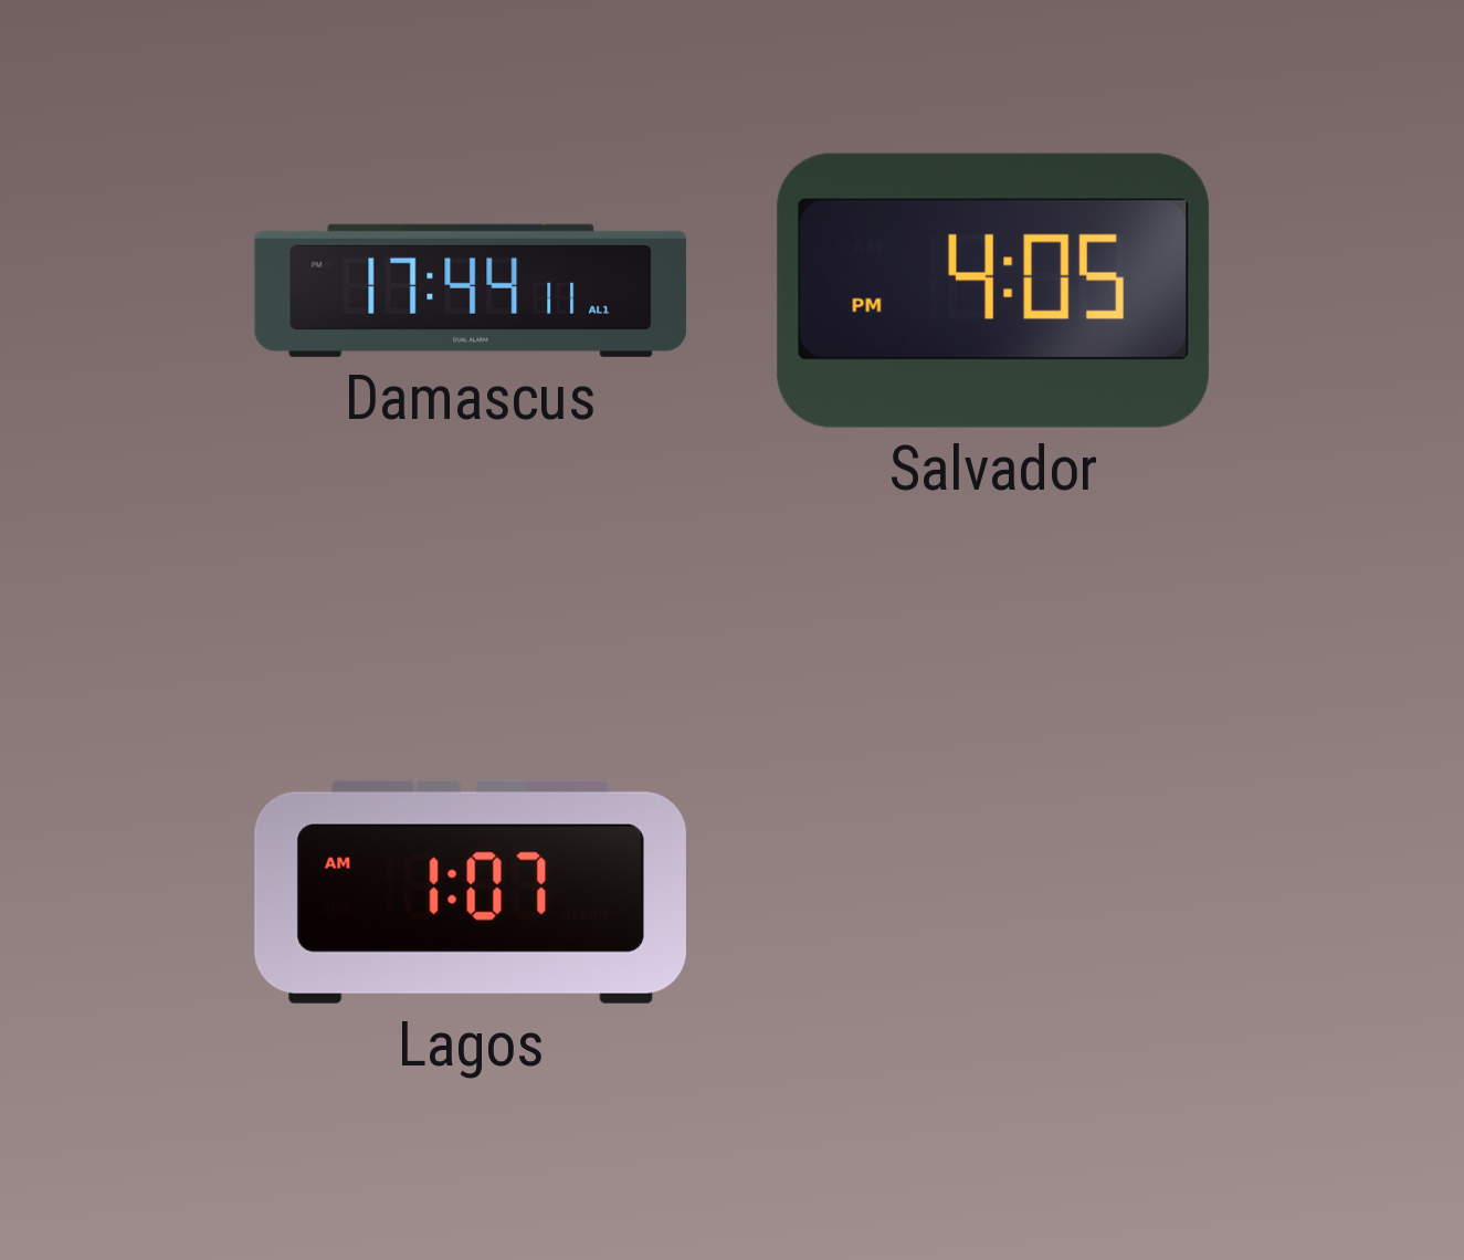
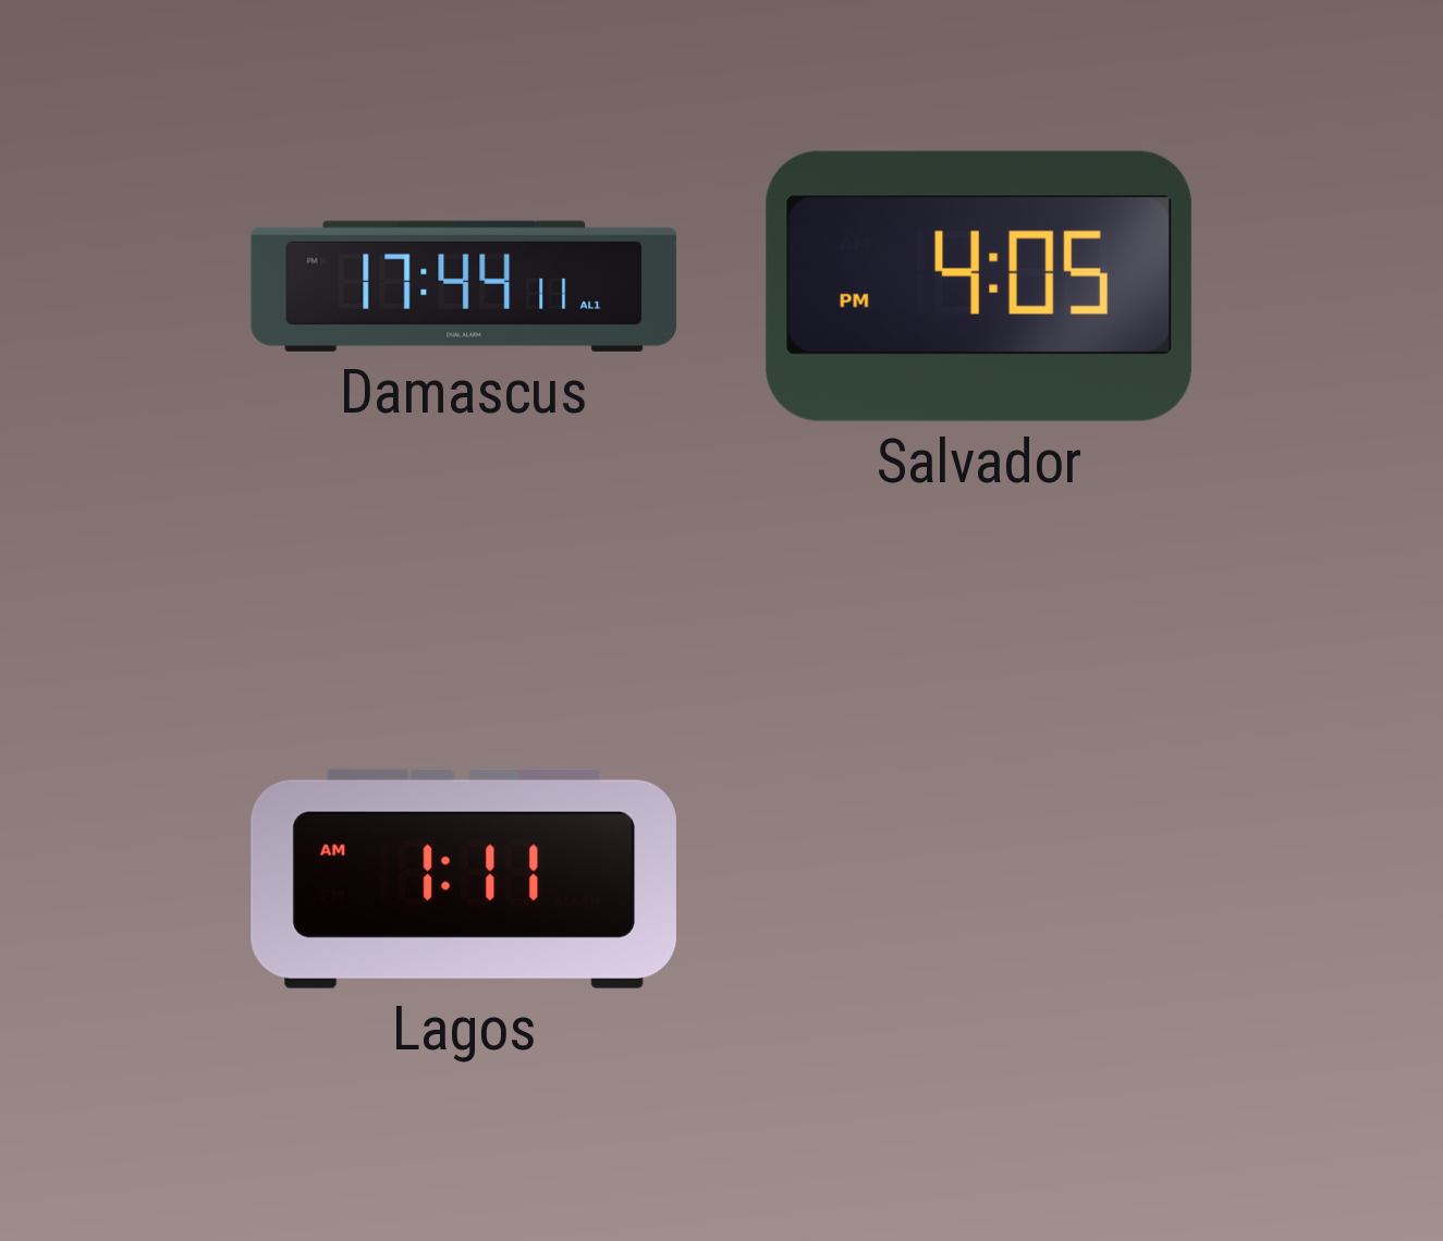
Lagos: 1:07 -> 1:11 (464, 878)
